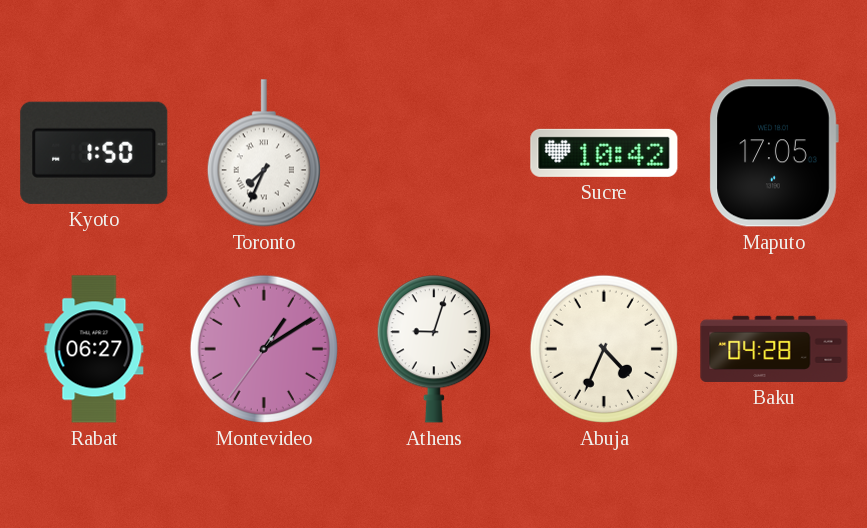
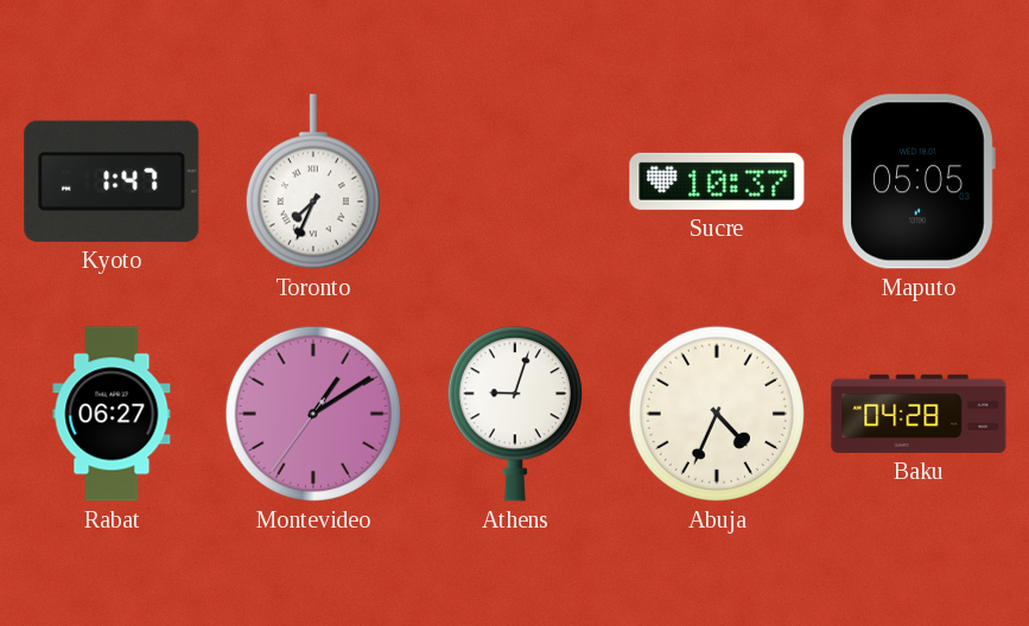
Kyoto: 1:50 -> 1:47 (112, 181)
Sucre: 10:42 -> 10:37 (717, 181)
Maputo: 17:05 -> 05:05 (919, 181)
